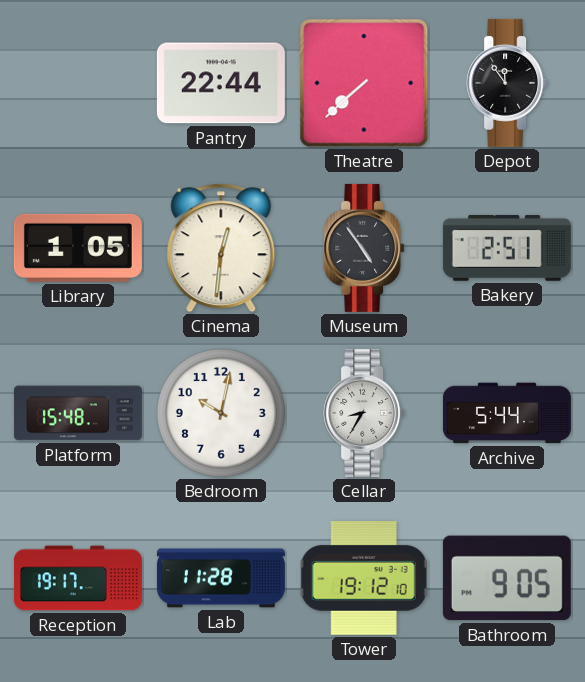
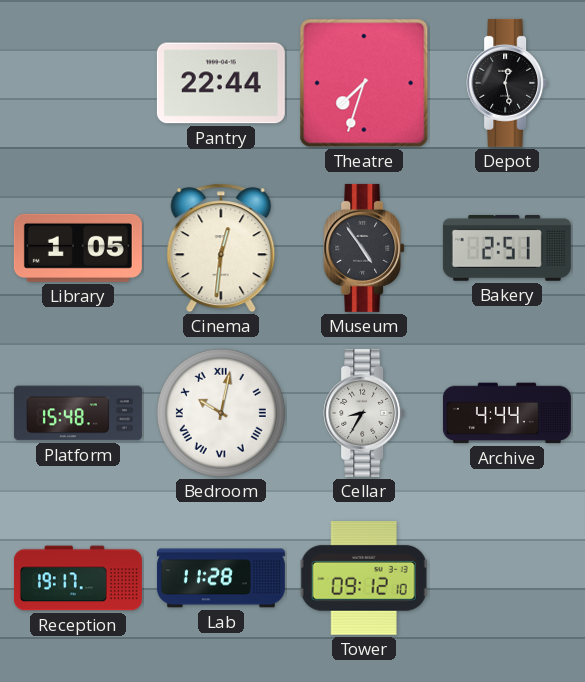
Theatre: 7:38 -> 7:33 (364, 83)
Depot: 11:54 -> 12:28 (507, 83)
Bedroom numerals: Arabic -> Roman (221, 413)
Archive: 5:44 -> 4:44 (507, 413)
Tower: 19:12 -> 09:12 (364, 579)
Bathroom: 9:05 -> none (507, 578)
